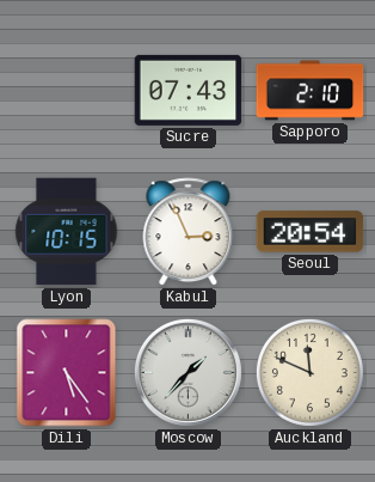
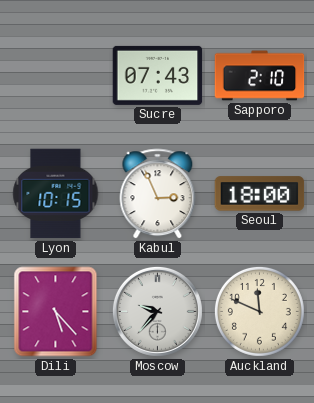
Seoul: 20:54 -> 18:00 (260, 194)
Dili: 5:24 -> 5:23 (56, 312)
Moscow: 1:37 -> 9:37 (157, 311)
